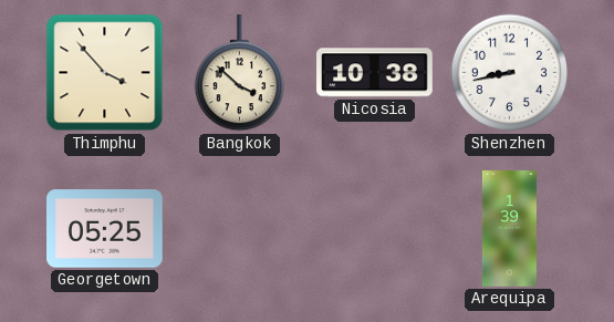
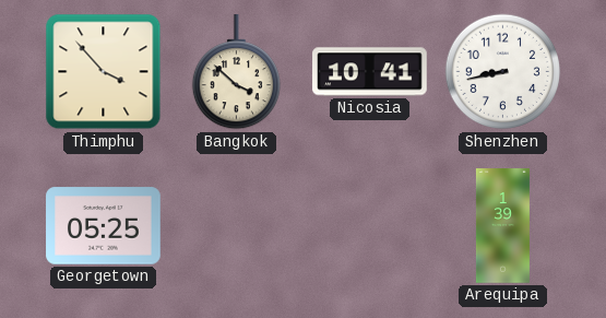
Nicosia: 10:38 -> 10:41 (370, 72)
